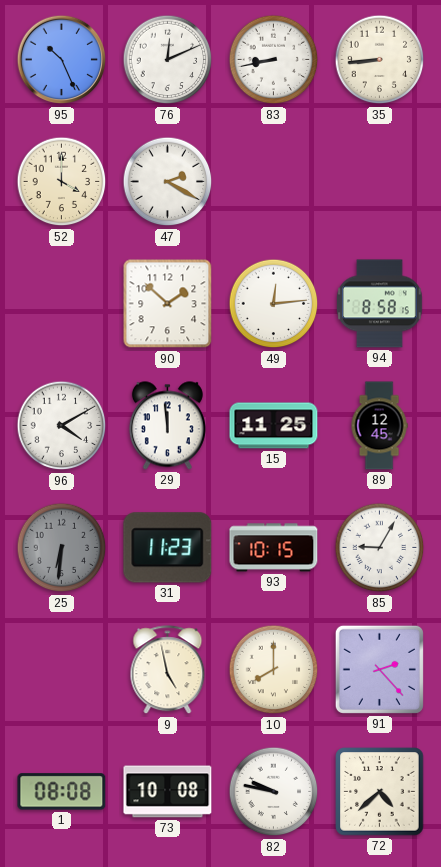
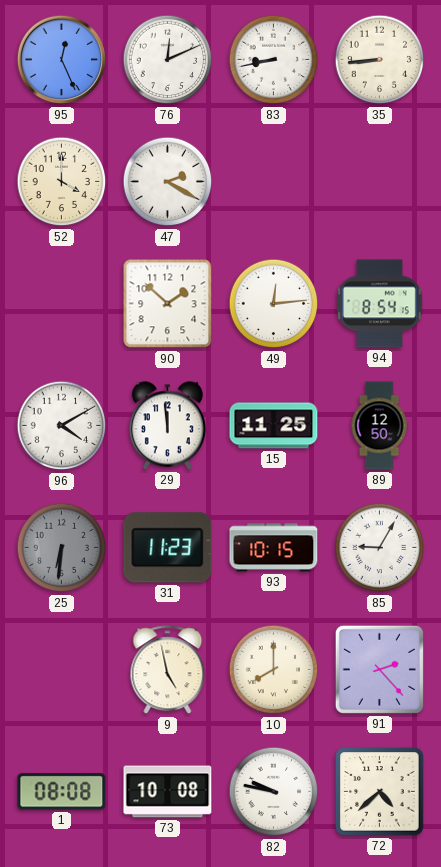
95: 10:26 -> 12:26 (62, 60)
94: 8:58 -> 8:54 (380, 304)
89: 12:45 -> 12:50 (379, 426)
